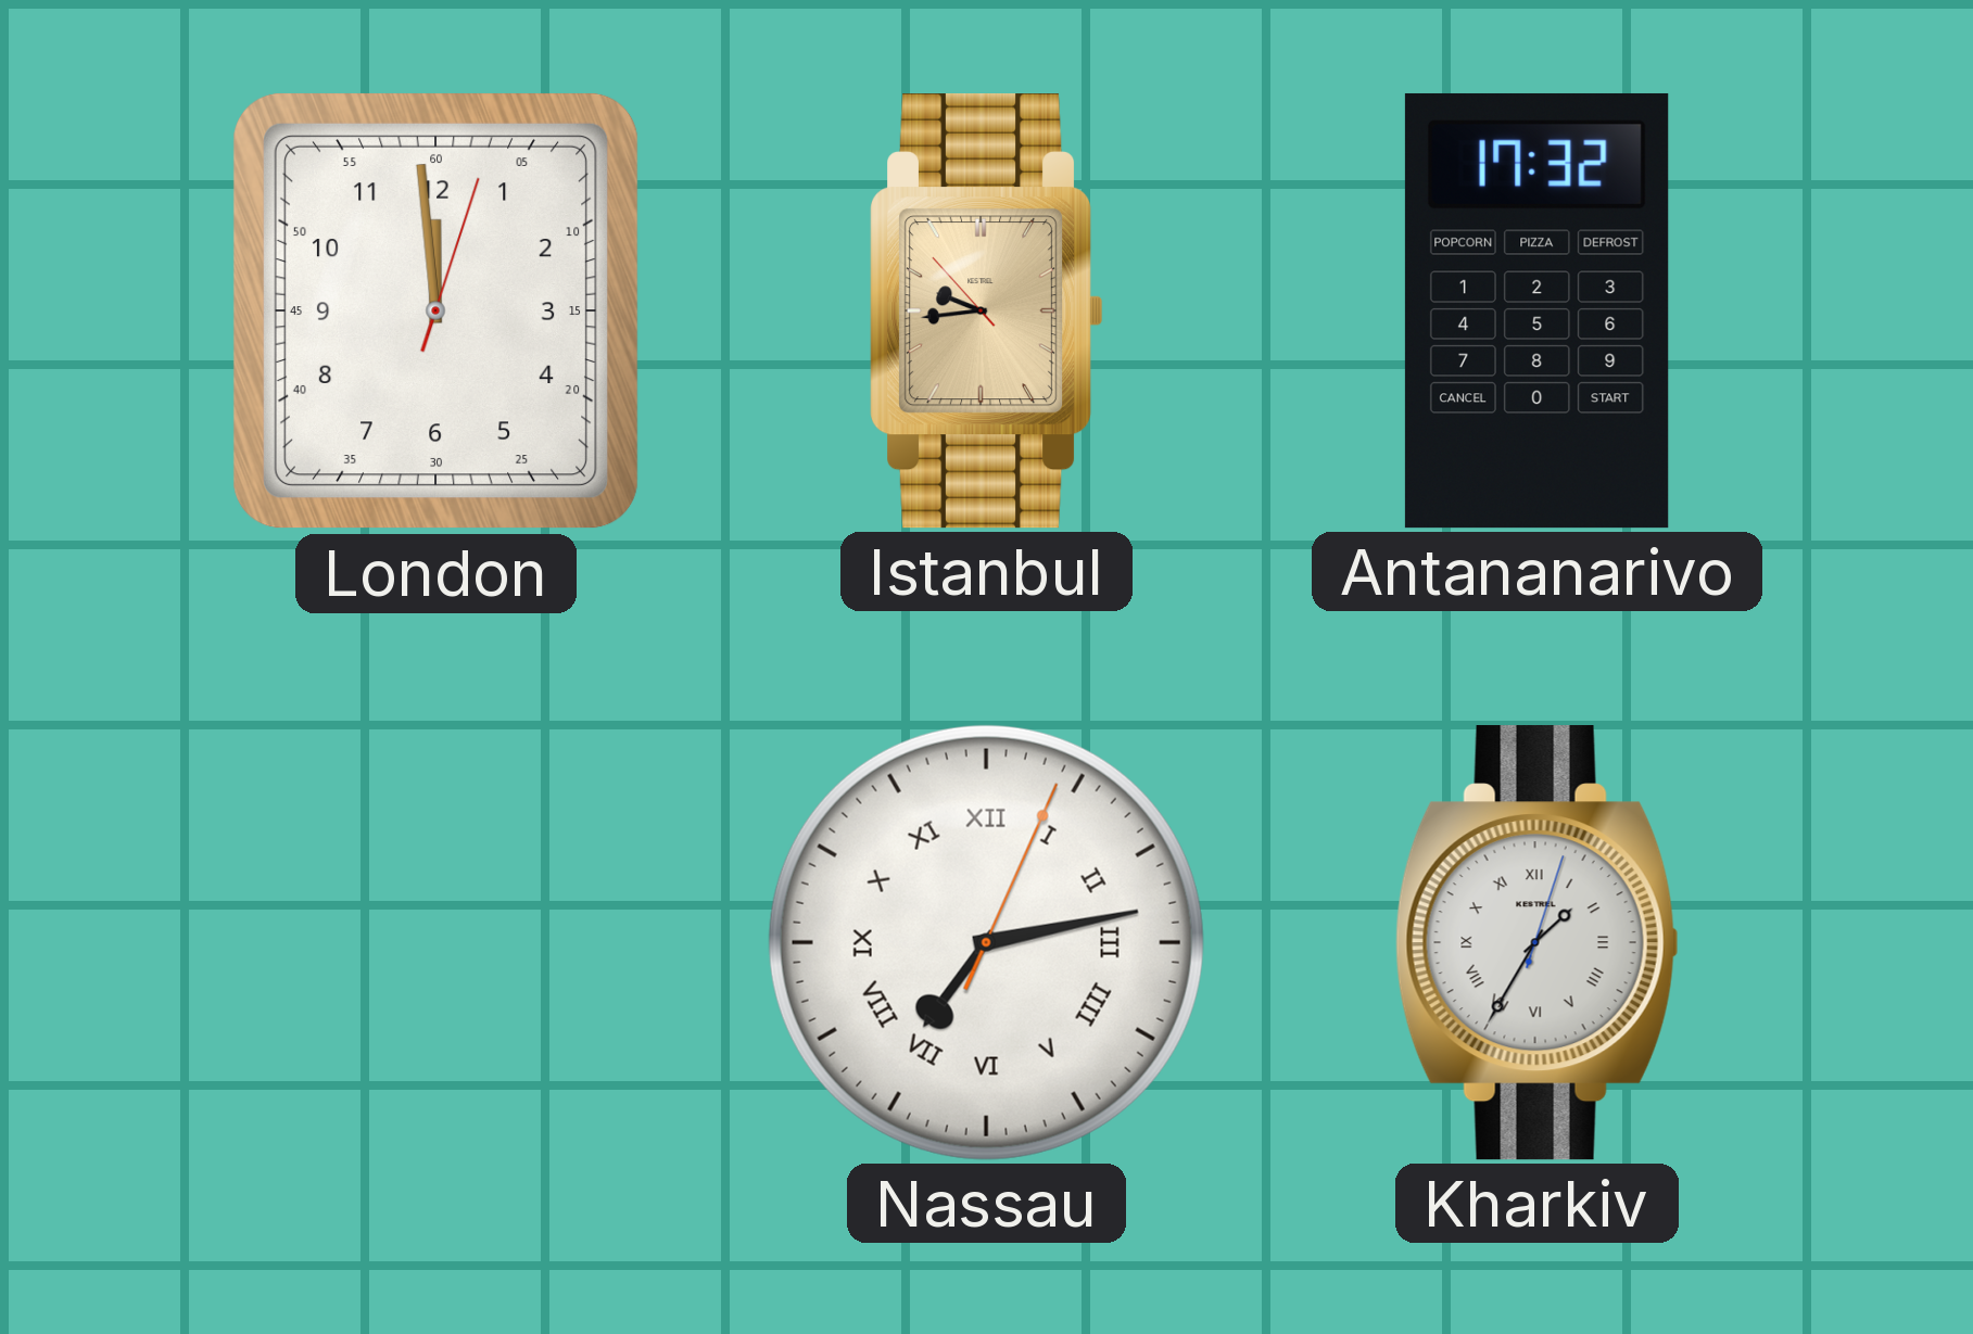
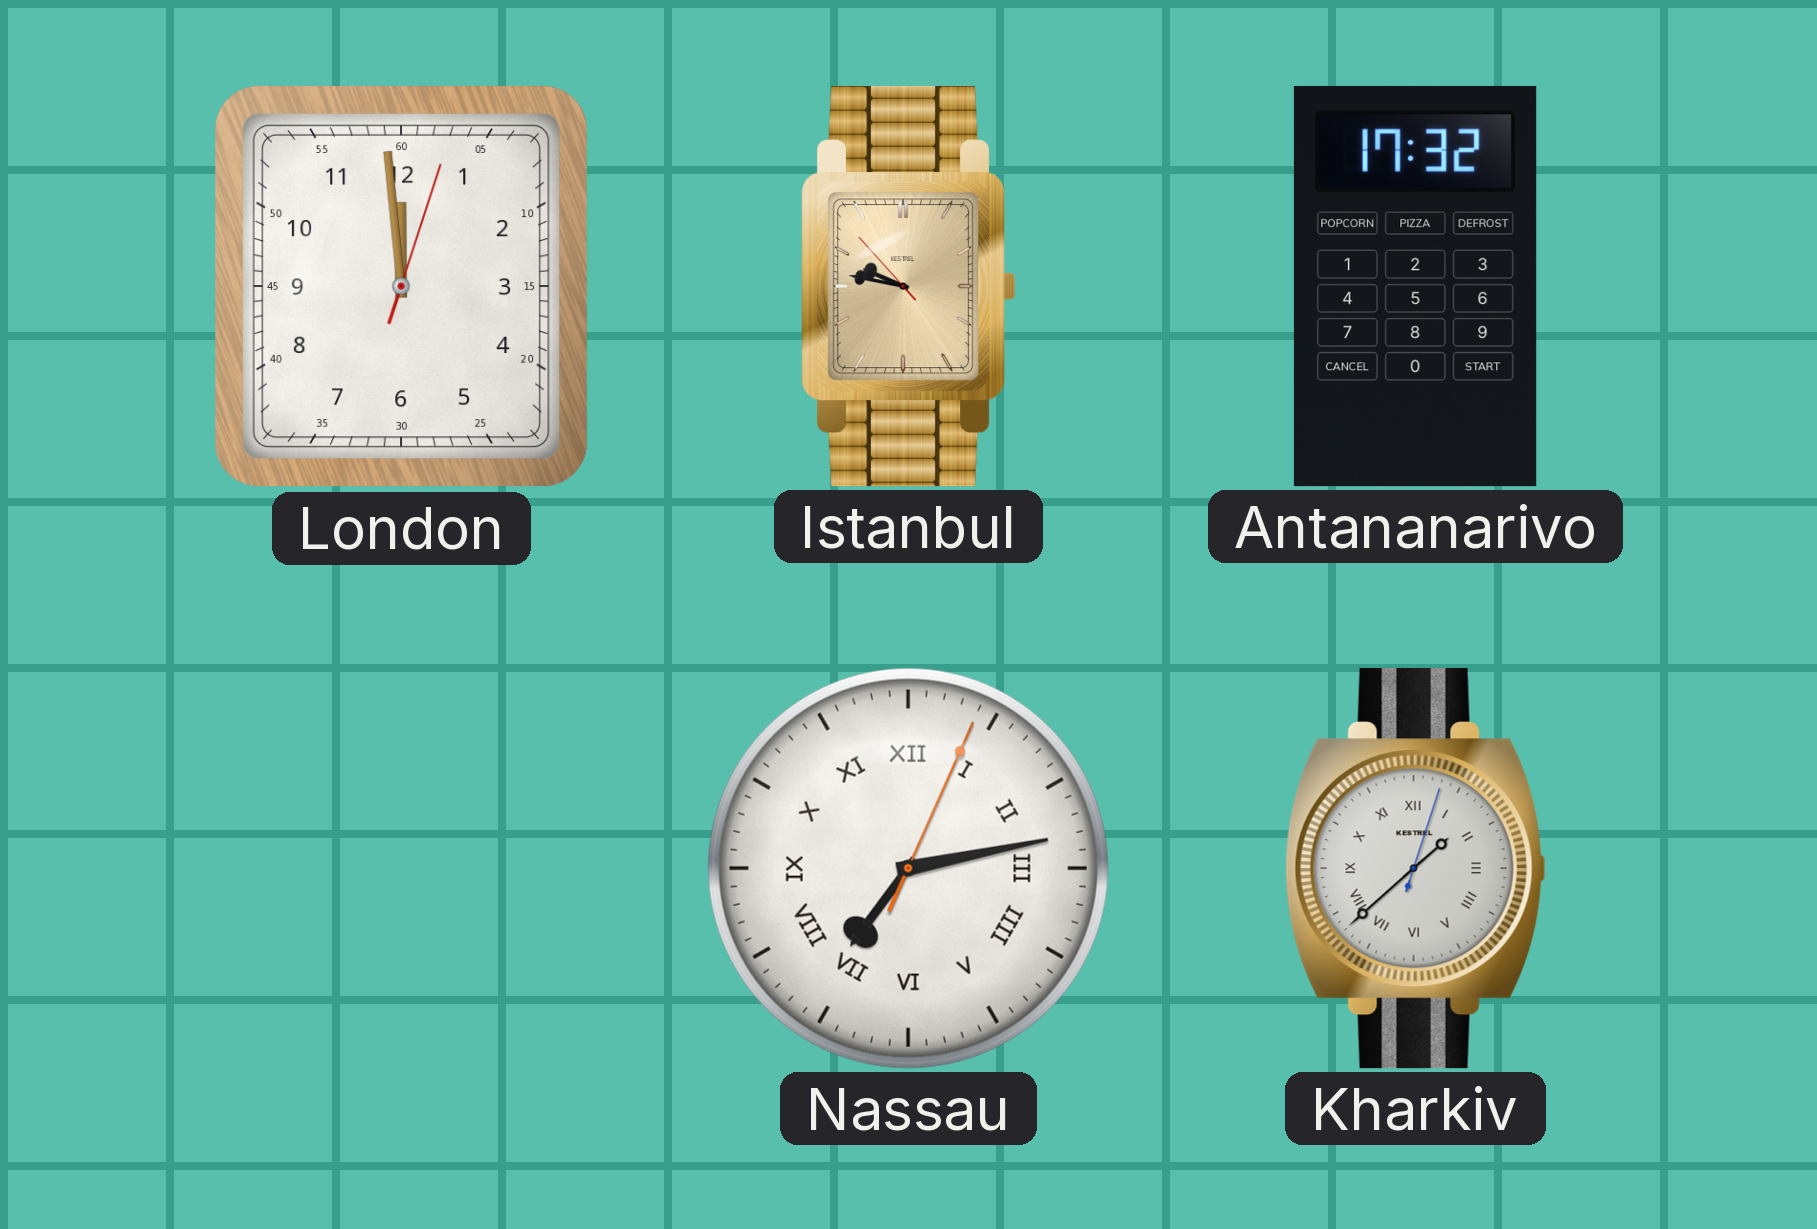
Istanbul: 9:43 -> 9:46 (909, 287)
Kharkiv: 1:35 -> 1:38 (1415, 869)
